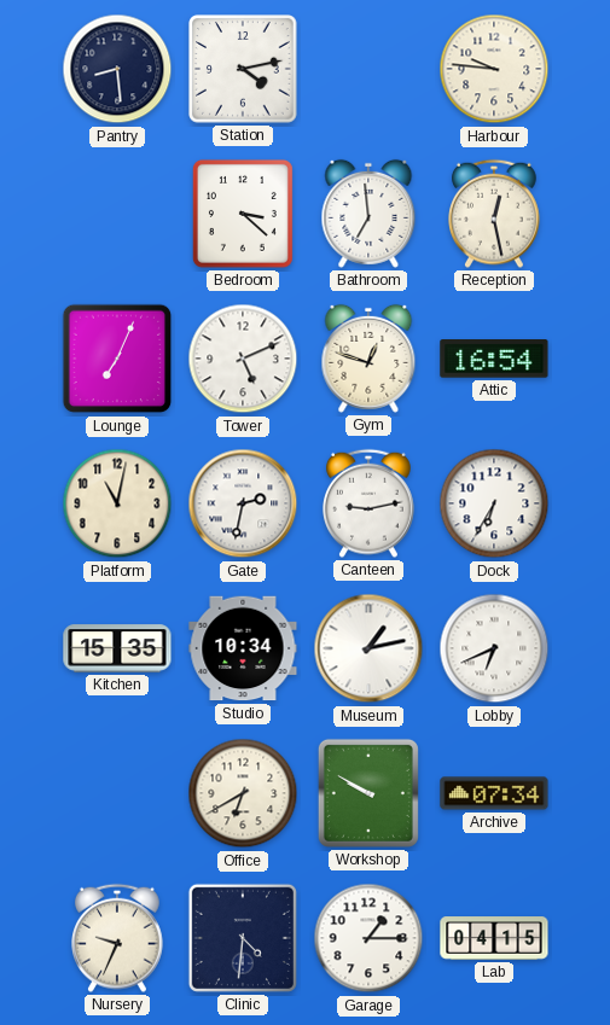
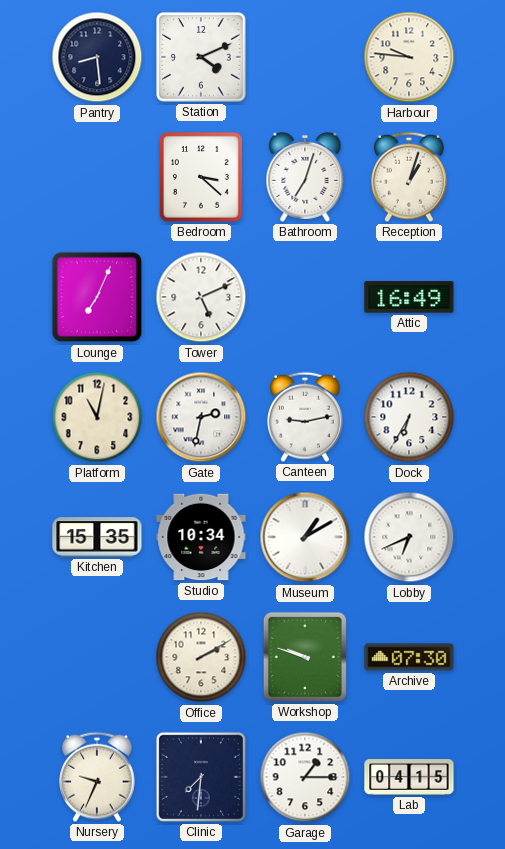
Station: 4:13 -> 4:11 (201, 57)
Bathroom: 6:59 -> 7:03 (305, 177)
Reception: 12:28 -> 1:03 (410, 177)
Gym: 12:48 -> none (368, 359)
Attic: 16:54 -> 16:49 (409, 297)
Museum: 1:13 -> 1:10 (305, 537)
Office: 6:40 -> 2:10 (201, 657)
Workshop: 9:50 -> 9:48 (305, 657)
Archive: 07:34 -> 07:30 (409, 657)
Clinic: 4:31 -> 7:31 (201, 777)
